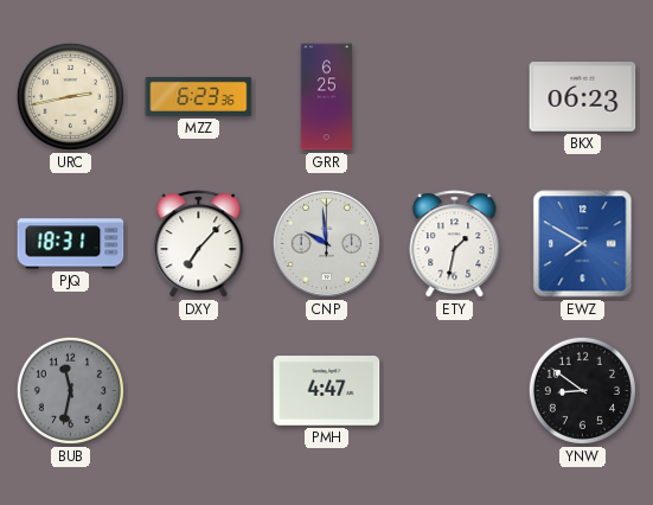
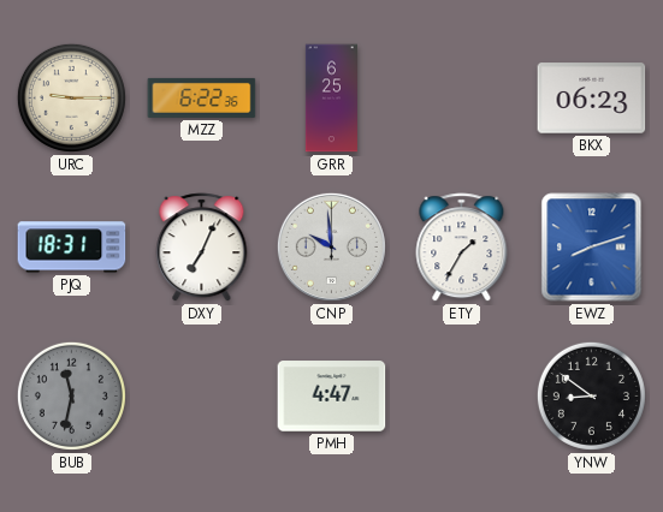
URC: 2:43 -> 9:15 (71, 97)
MZZ: 6:23 -> 6:22 (202, 97)
DXY: 7:07 -> 7:04 (202, 248)
ETY: 1:32 -> 1:35 (462, 248)
EWZ: 7:50 -> 8:12 (592, 248)
